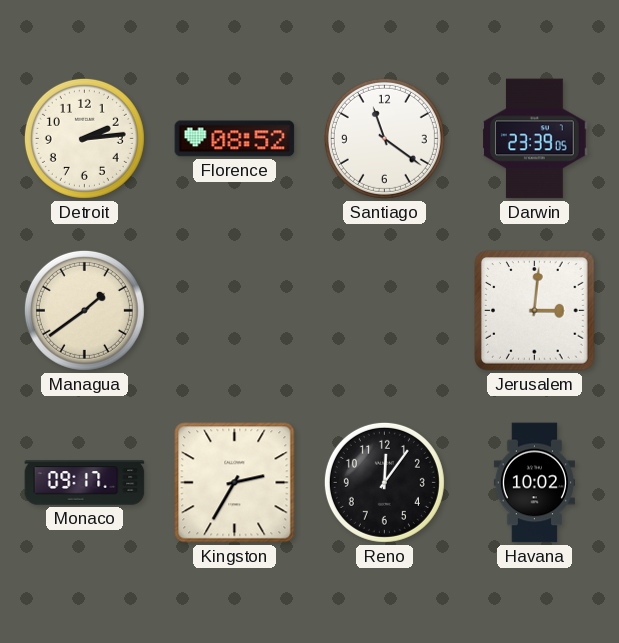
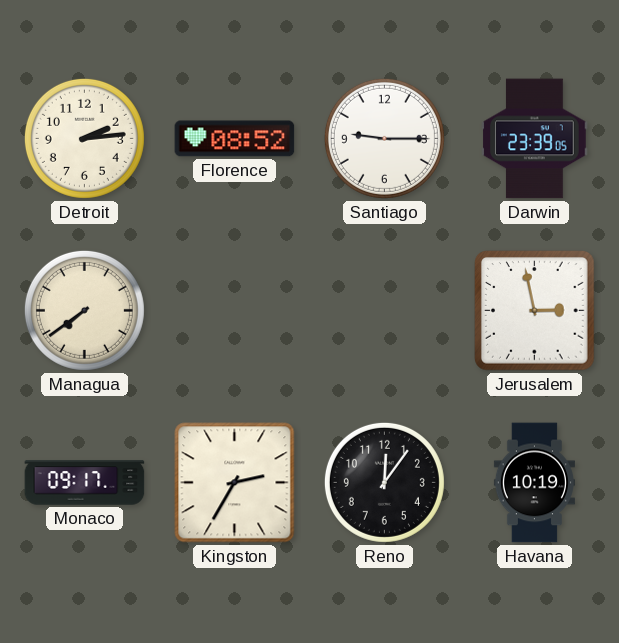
Santiago: 11:21 -> 9:15 (384, 138)
Managua: 1:39 -> 7:39 (84, 310)
Jerusalem: 3:01 -> 2:58 (535, 311)
Havana: 10:02 -> 10:19 (534, 483)
